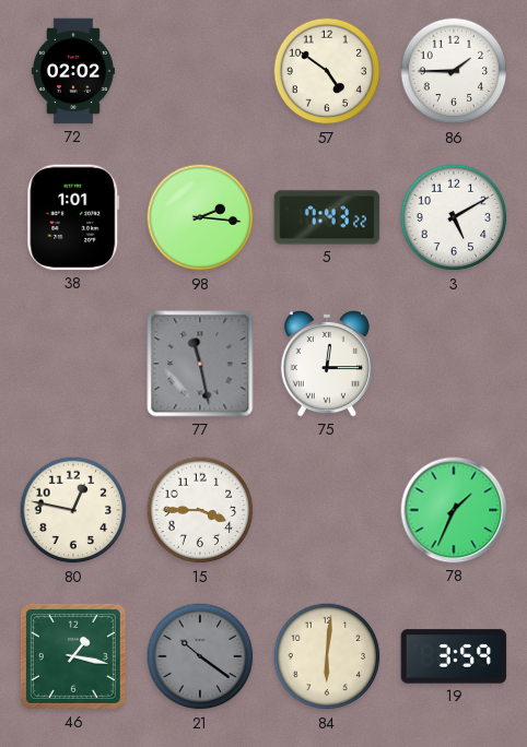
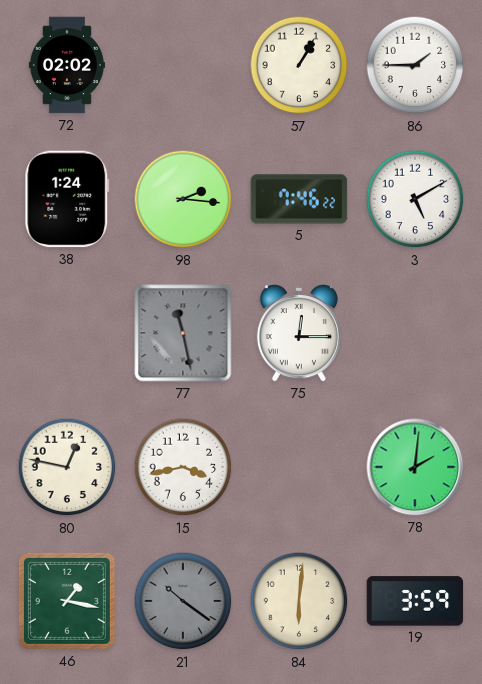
57: 4:51 -> 1:05 (299, 65)
38: 1:01 -> 1:24 (67, 199)
5: 7:43 -> 7:46 (299, 199)
15: 3:45 -> 3:43 (183, 467)
78: 1:34 -> 2:01 (415, 467)
